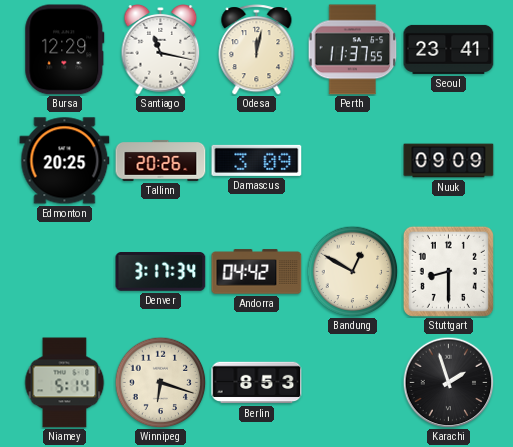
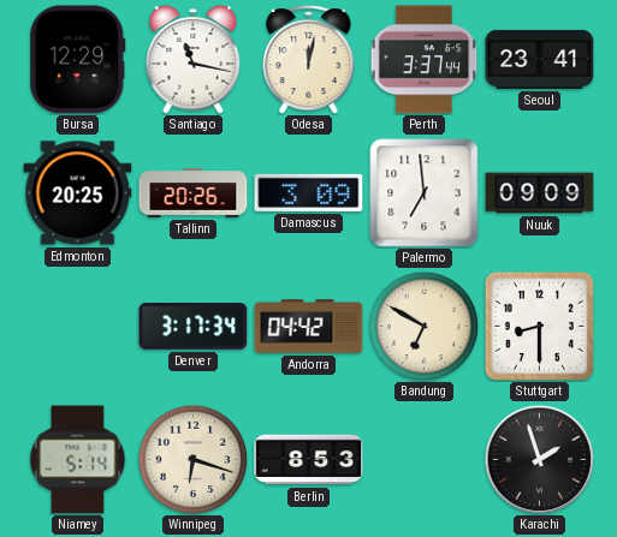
Perth: 11:37 -> 3:37 (425, 60)
Palermo: none -> 6:59 (425, 193)
Bandung: 12:50 -> 6:50 (423, 326)
